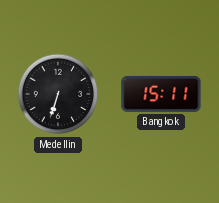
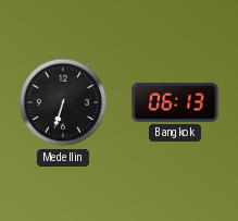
Bangkok: 15:11 -> 06:13 (175, 102)
